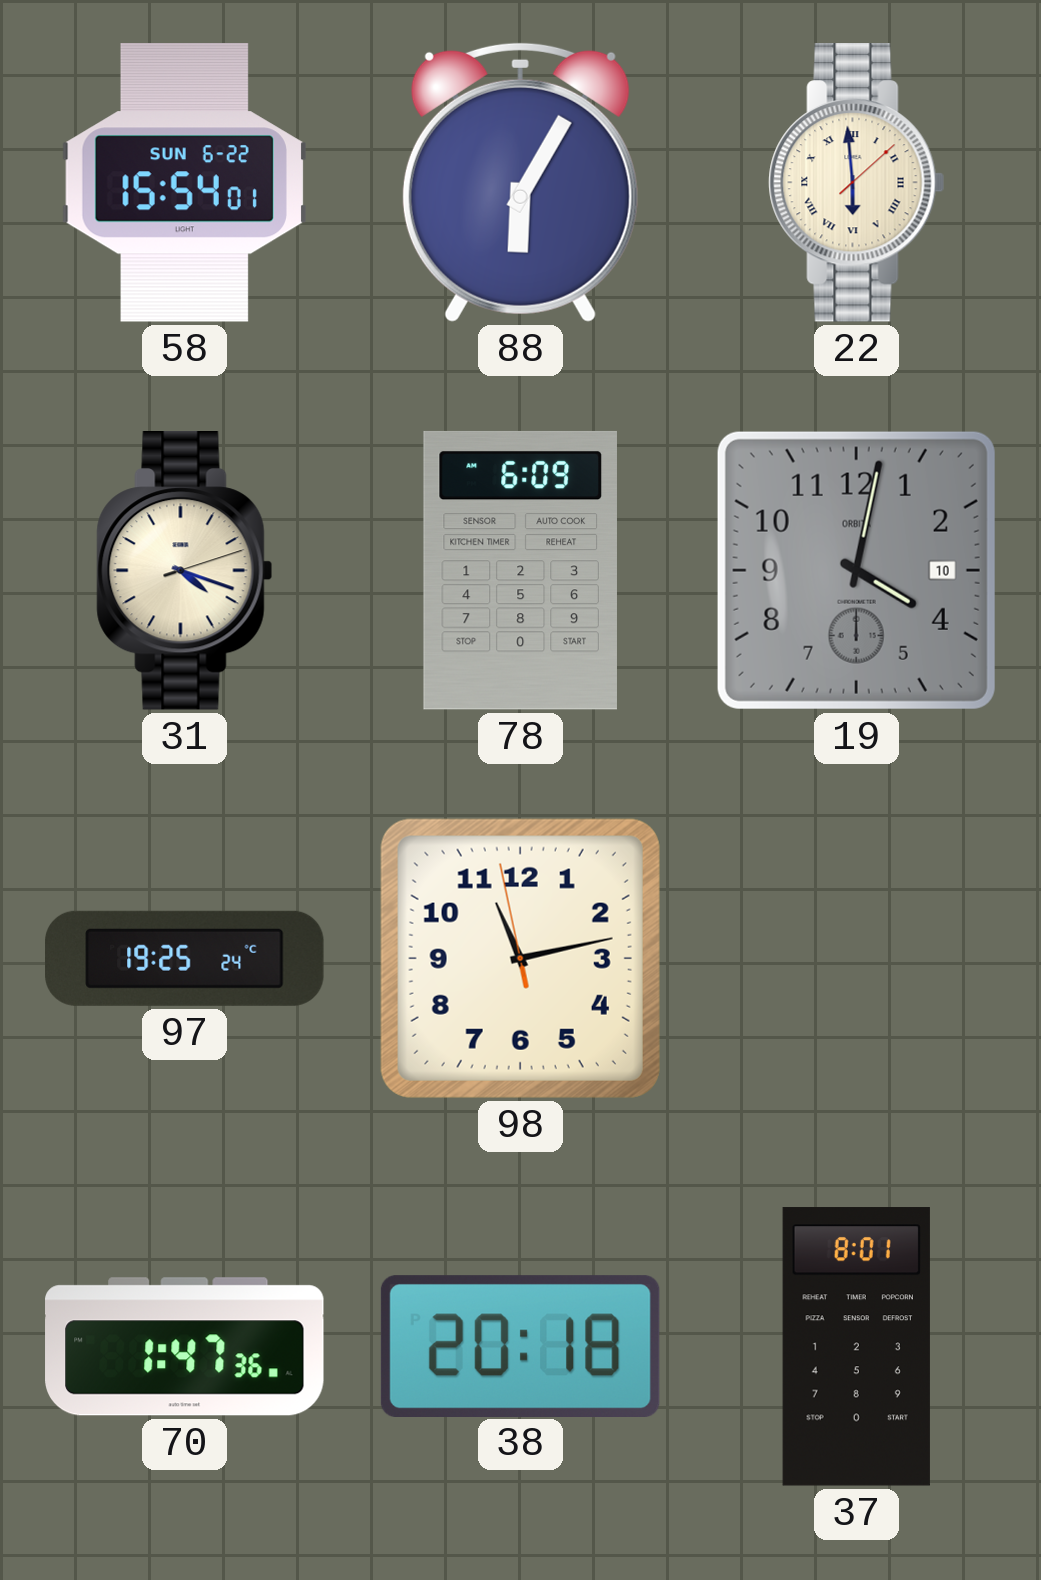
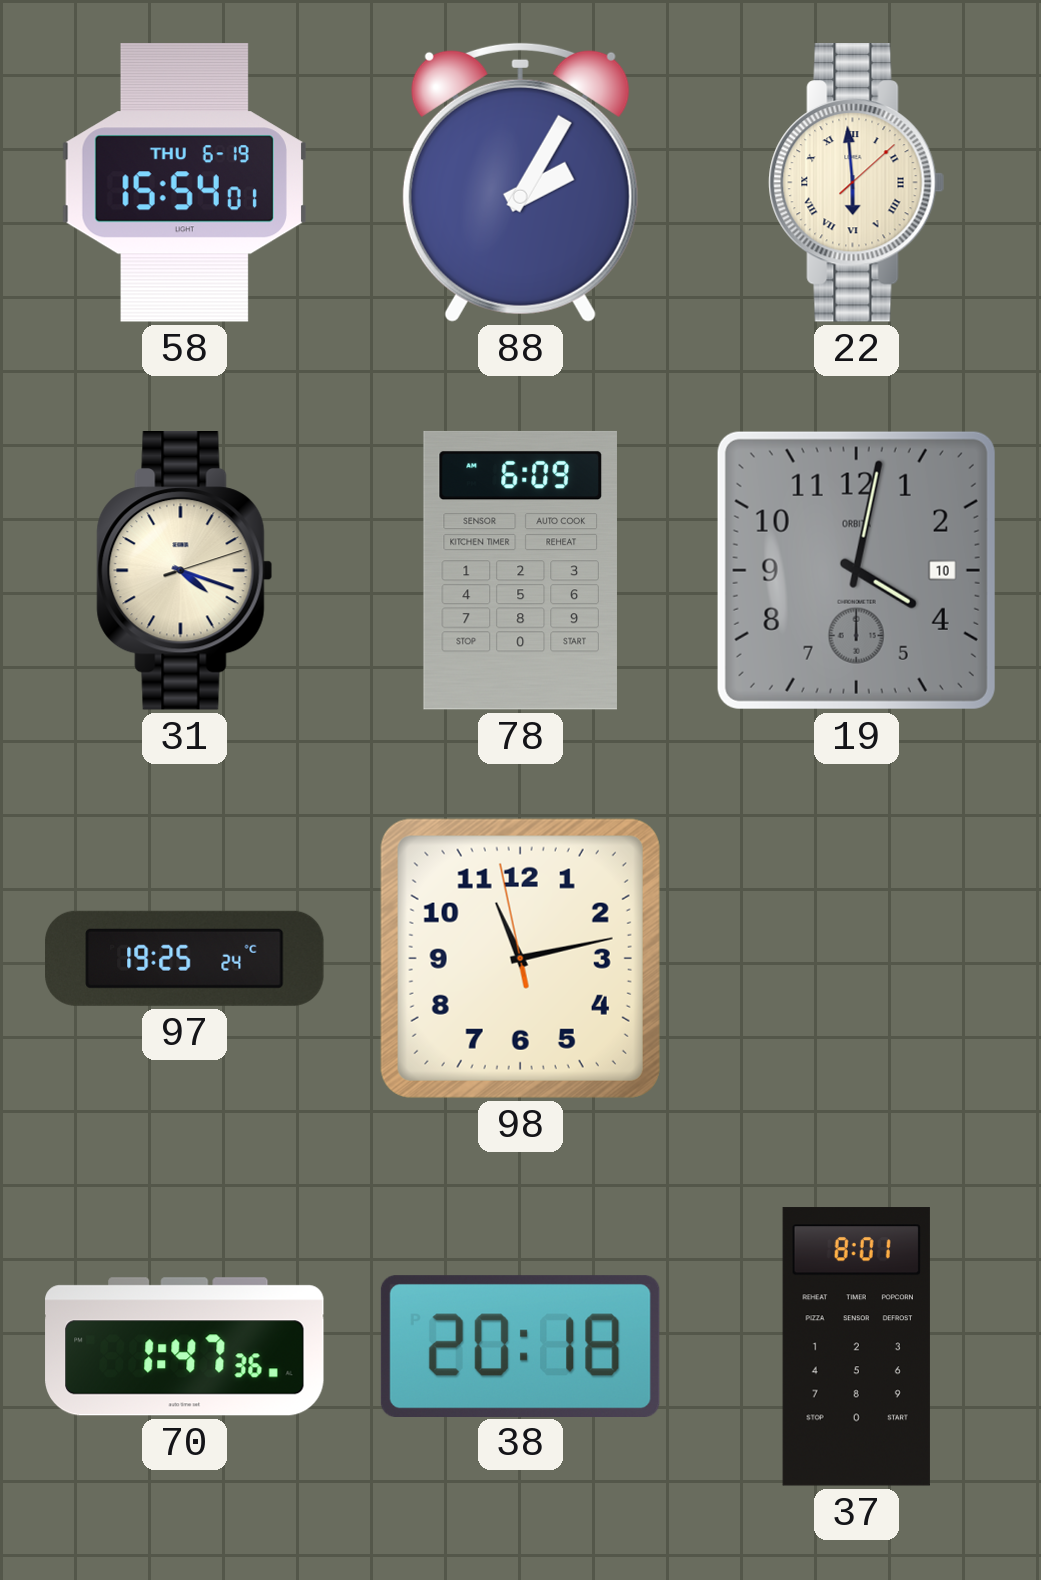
58 date: SUN 6-22 -> THU 6-19 (184, 183)
88: 6:05 -> 2:05 (520, 182)
